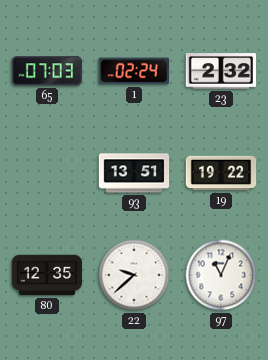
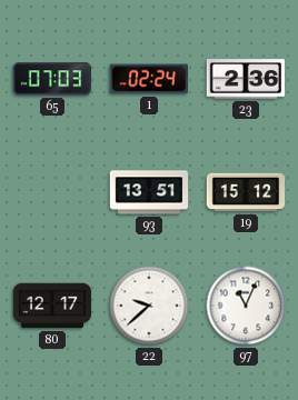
23: 2:32 -> 2:36 (245, 79)
19: 19:22 -> 15:12 (246, 192)
80: 12:35 -> 12:17 (52, 306)
